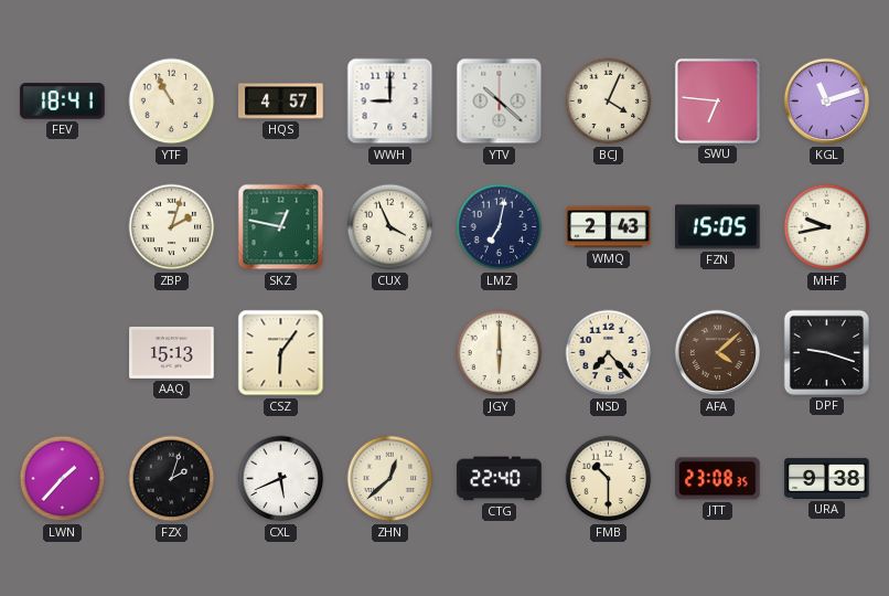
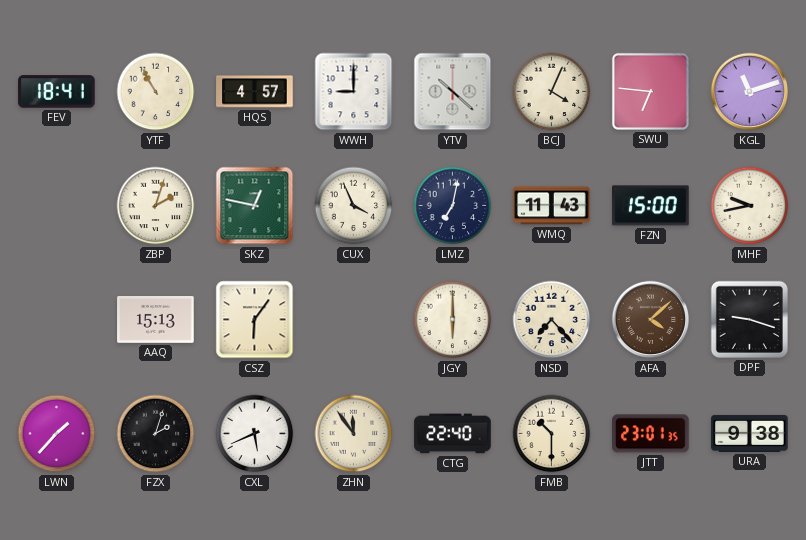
WMQ: 2:43 -> 11:43 (552, 206)
FZN: 15:05 -> 15:00 (651, 206)
ZHN: 12:38 -> 11:54 (354, 434)
JTT: 23:08 -> 23:01 (651, 434)
